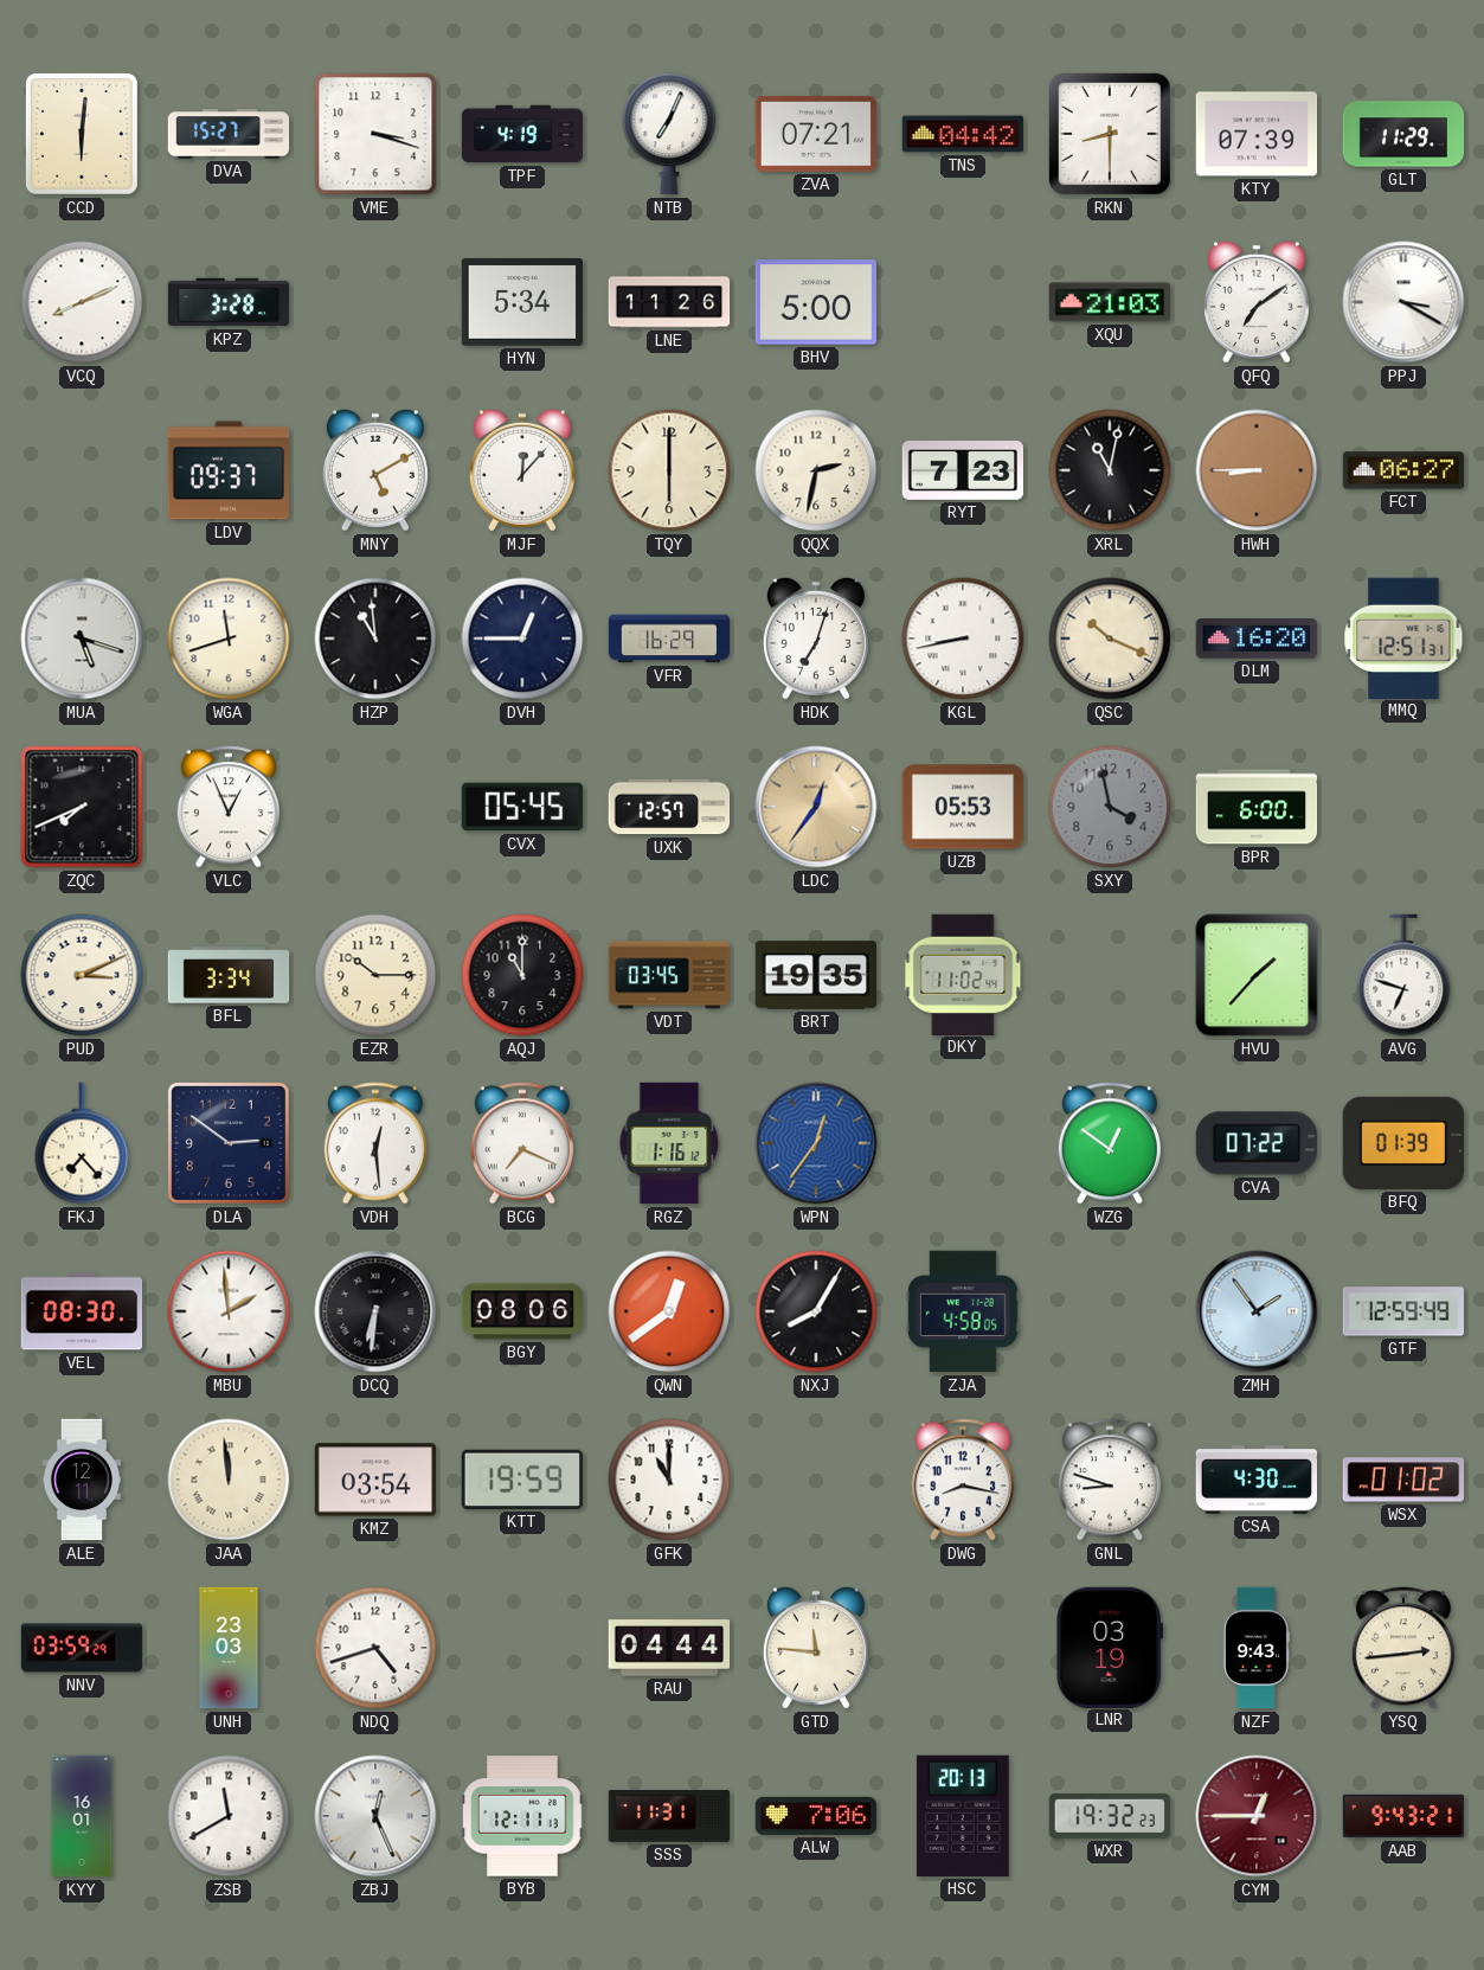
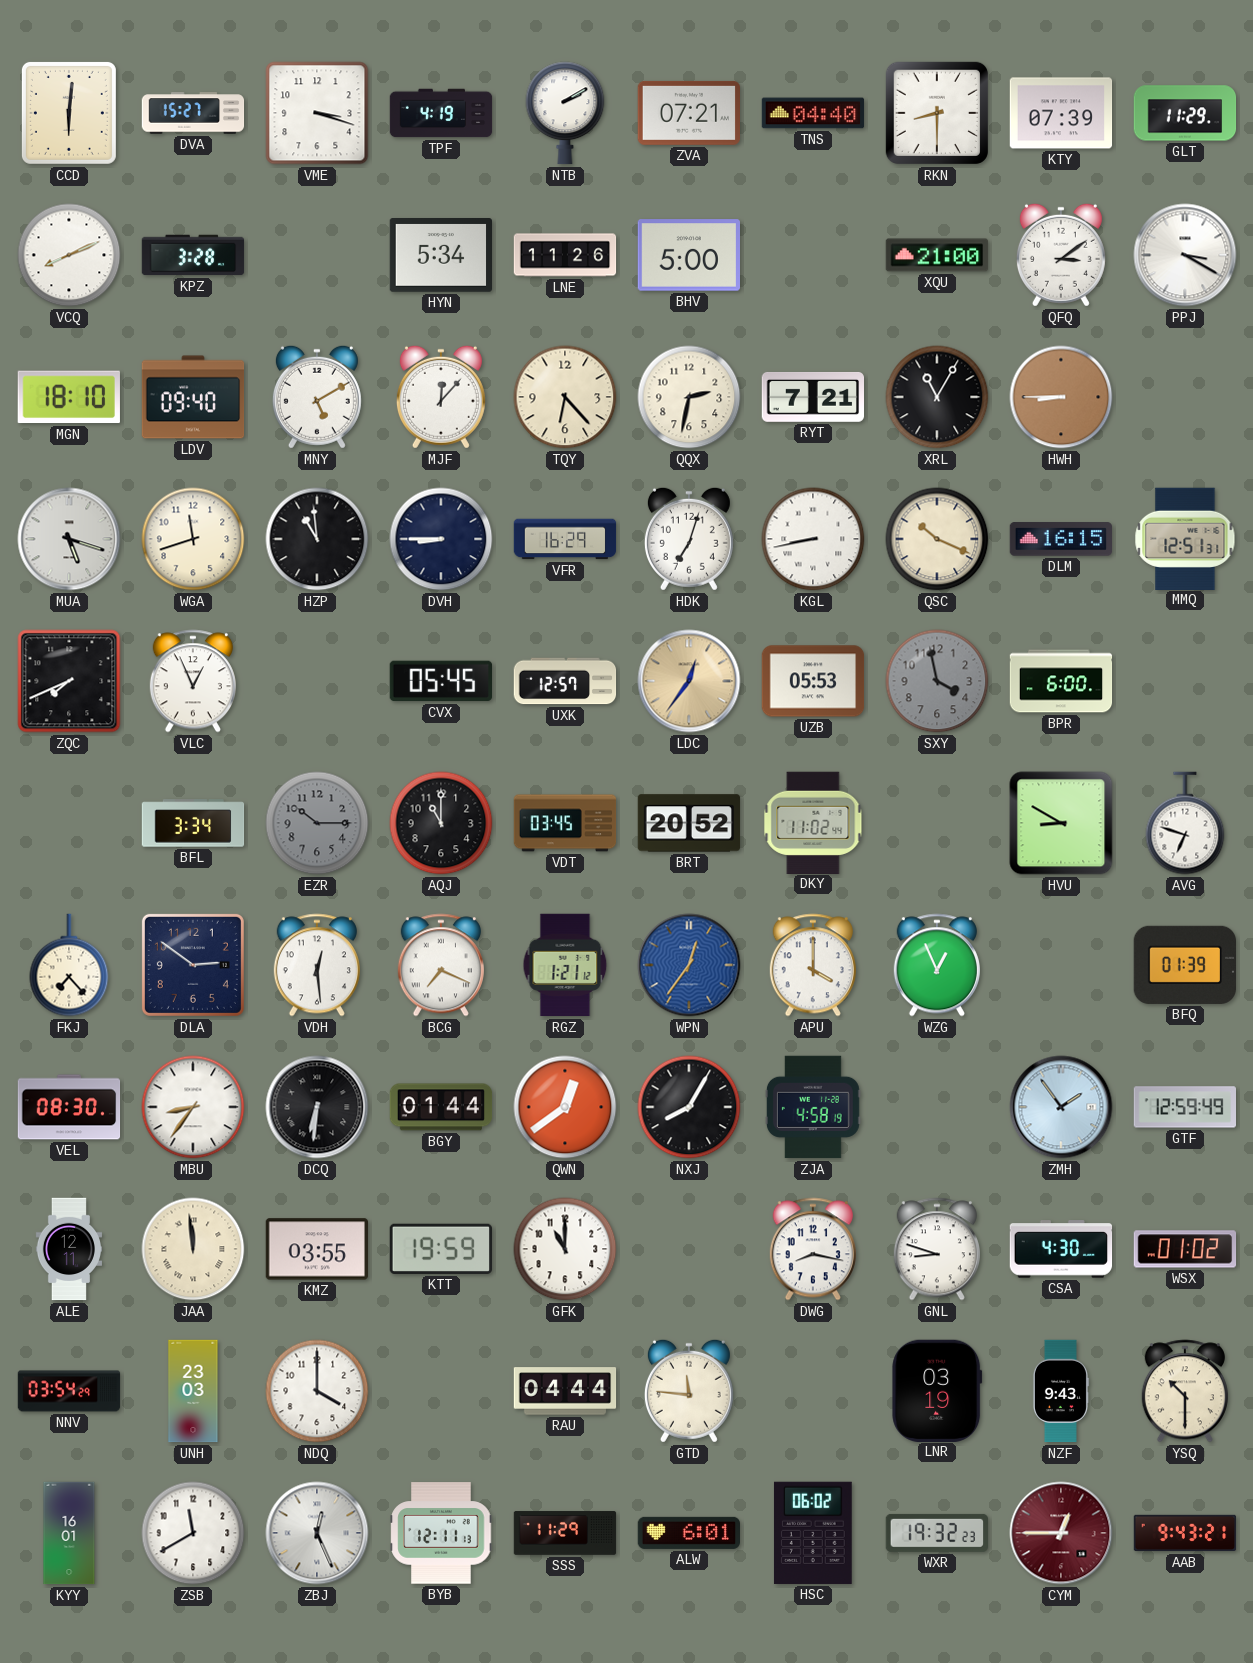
NTB: 7:04 -> 2:10 (565, 113)
TNS: 04:42 -> 04:40 (813, 113)
XQU: 21:03 -> 21:00 (937, 255)
QFQ: 7:09 -> 3:09 (1061, 255)
MGN: none -> 18:10 (69, 397)
LDV: 09:37 -> 09:40 (193, 397)
TQY: 6:00 -> 6:23 (565, 397)
RYT: 7:23 -> 7:21 (813, 397)
XRL: 11:02 -> 11:05 (937, 397)
FCT: 06:27 -> none (1403, 470)
DVH: 12:45 -> 8:45 (441, 539)
DLM: 16:20 -> 16:15 (1061, 539)
PUD: 3:11 -> none (82, 975)
EZR dial: cream -> grey (317, 823)
BRT: 19:35 -> 20:52 (689, 823)
HVU: 1:37 -> 8:50 (1061, 823)
RGZ: 1:16 -> 1:21 (565, 965)
APU: none -> 4:00 (813, 965)
WZG: 12:51 -> 12:56 (937, 965)
CVA: 07:22 -> none (1255, 1143)
MBU: 1:59 -> 8:36 (193, 1107)
BGY: 08:06 -> 01:44 (441, 1107)
ZJA: 4:58:05 -> 4:58:19 (813, 1107)
KMZ: 03:54 -> 03:55 (316, 1249)
NNV: 03:59 -> 03:54 (69, 1391)
NDQ: 4:42 -> 4:00 (317, 1391)
YSQ: 2:44 -> 10:30 (1185, 1391)
SSS: 11:31 -> 11:29 (565, 1533)
ALW: 7:06 -> 6:01 (689, 1533)
HSC: 20:13 -> 06:02 (813, 1533)
